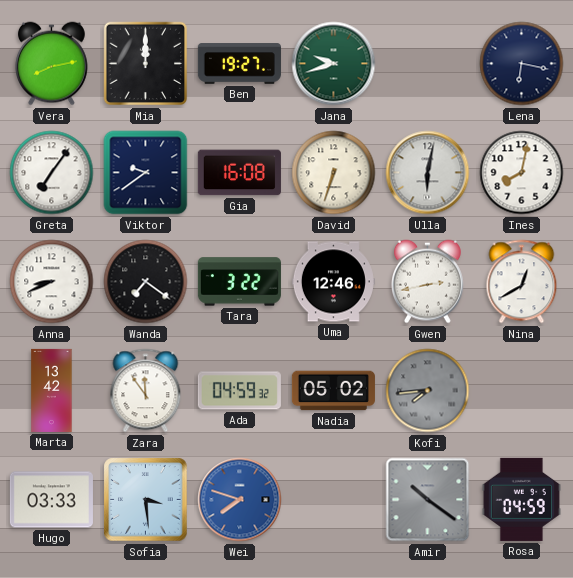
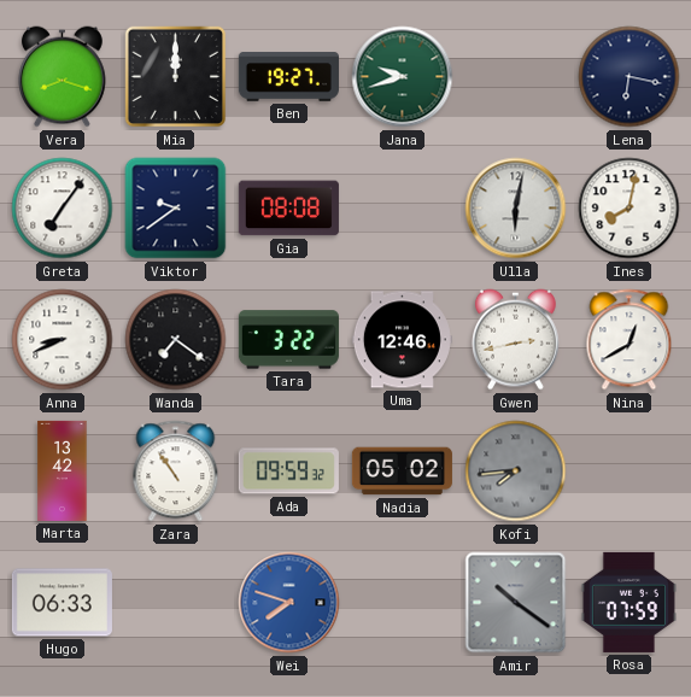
Vera: 8:13 -> 8:18 (62, 77)
Gia: 16:08 -> 08:08 (288, 209)
David: 6:33 -> none (334, 173)
Zara: 11:54 -> 10:54 (176, 471)
Ada: 04:59 -> 09:59 (288, 471)
Hugo: 03:33 -> 06:33 (62, 603)
Sofia: 3:29 -> none (146, 500)
Rosa: 04:59 -> 07:59 (628, 602)
